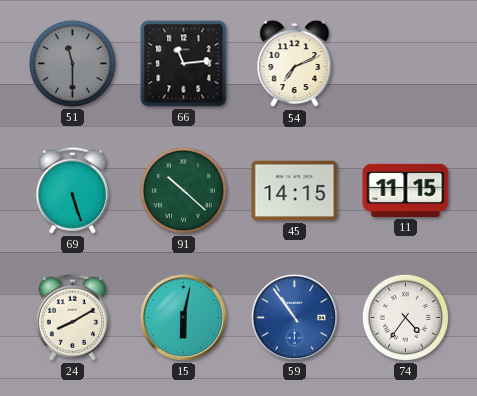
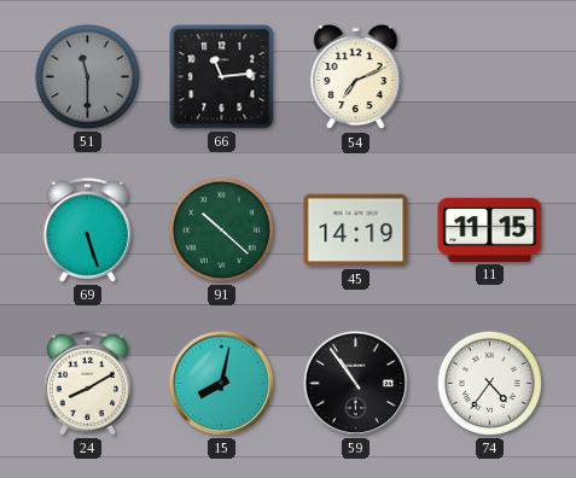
45: 14:15 -> 14:19 (356, 231)
15: 6:02 -> 8:02 (221, 383)
59 dial: blue -> black (355, 383)
